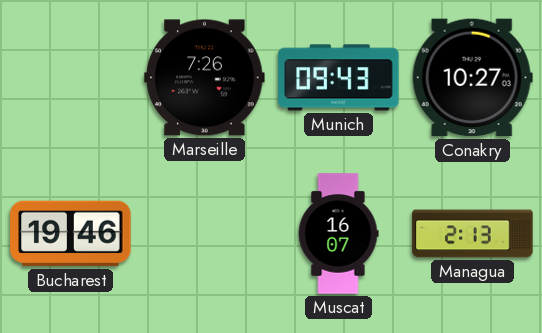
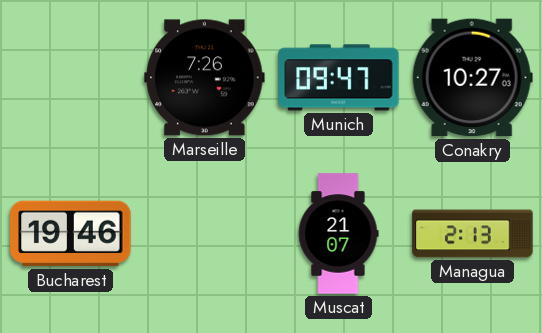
Munich: 09:43 -> 09:47 (339, 78)
Muscat: 16:07 -> 21:07 (338, 234)
